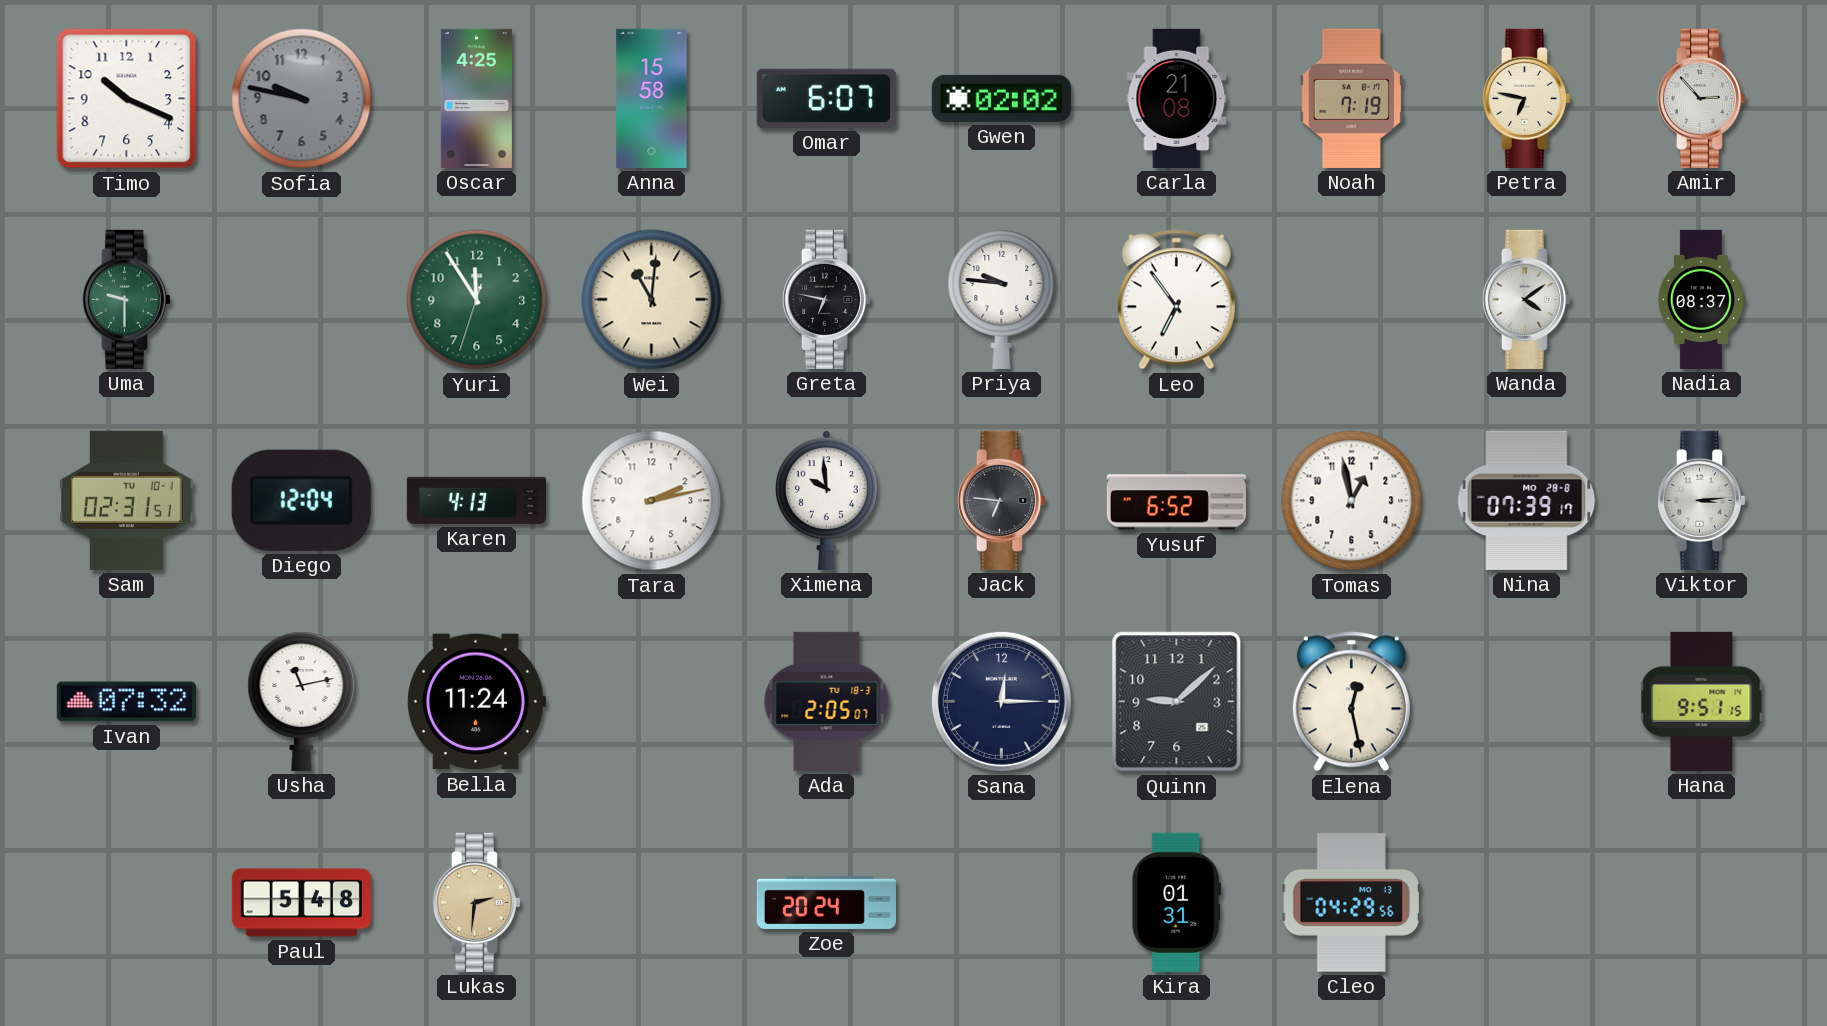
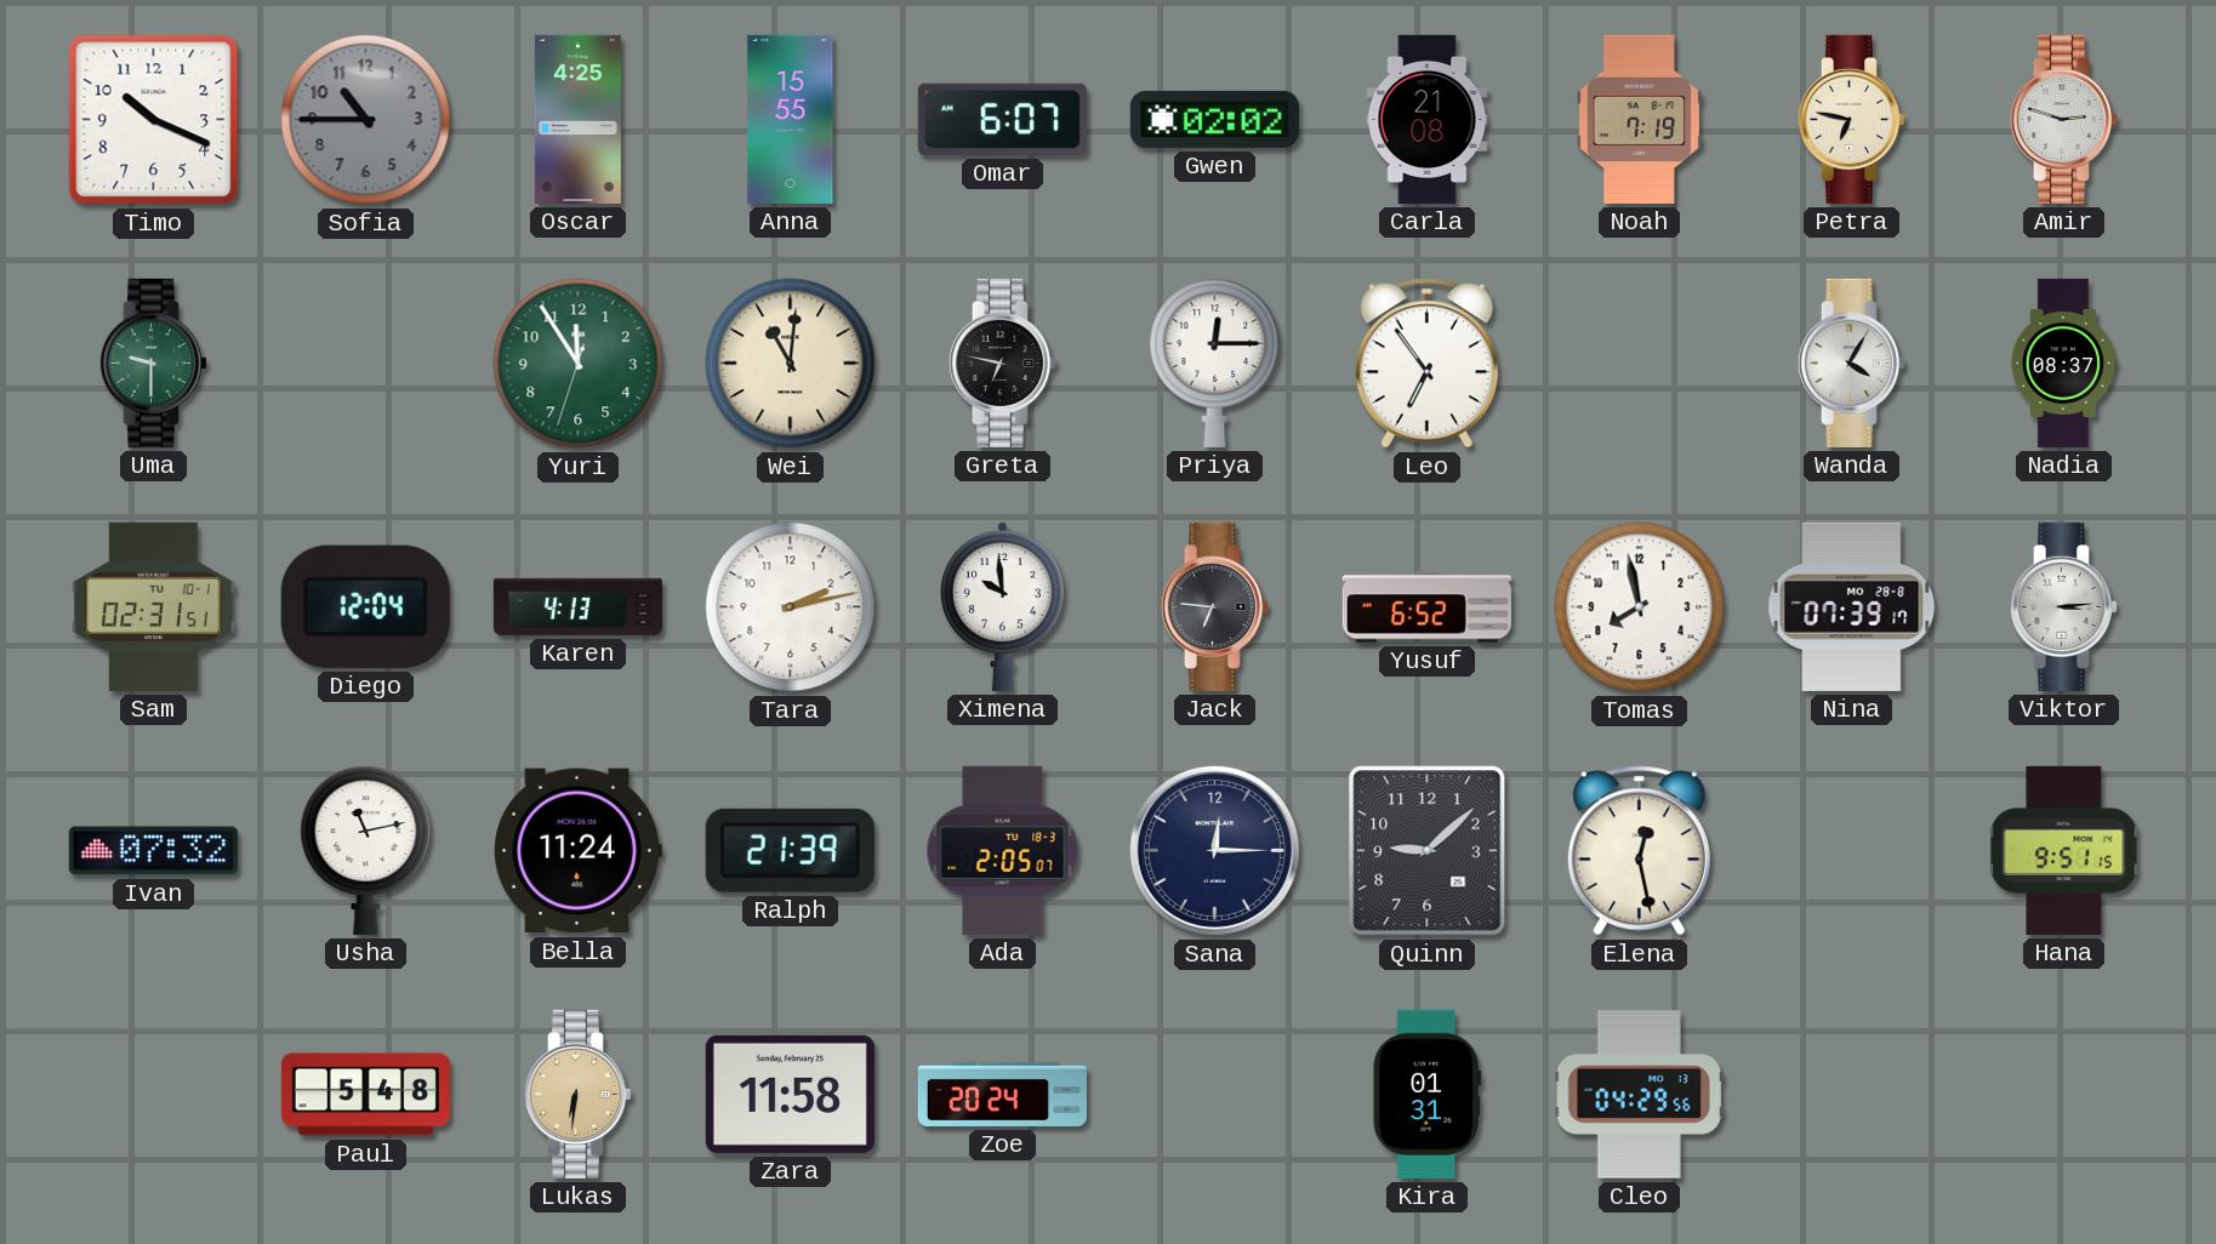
Sofia: 9:47 -> 10:45 (366, 120)
Anna: 15:58 -> 15:55 (791, 119)
Amir: 2:53 -> 2:48 (2063, 119)
Priya: 9:46 -> 12:15 (1215, 363)
Wanda: 4:09 -> 4:05 (1851, 363)
Tomas: 12:58 -> 7:58 (1640, 607)
Ralph: none -> 21:39 (790, 850)
Lukas: 2:31 -> 6:31 (577, 1094)
Zara: none -> 11:58 (790, 1094)
